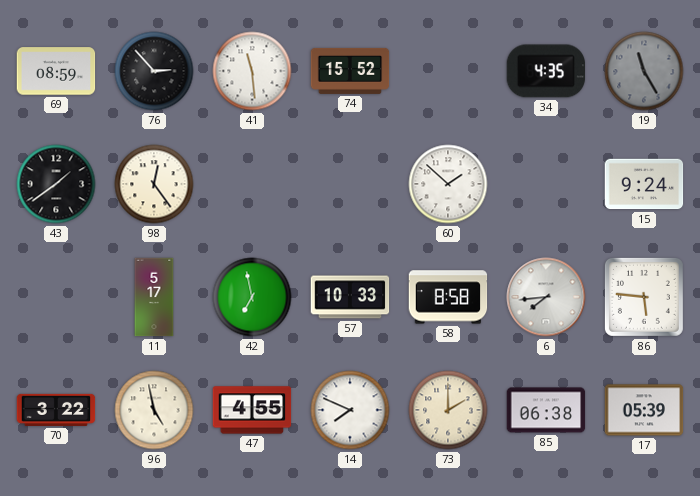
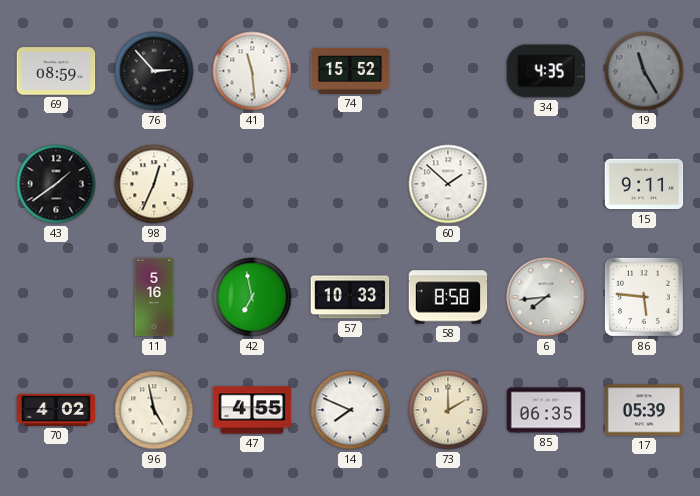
98: 12:24 -> 12:34 (154, 184)
15: 9:24 -> 9:11 (644, 184)
11: 5:17 -> 5:16 (154, 297)
70: 3:22 -> 4:02 (56, 410)
85: 06:38 -> 06:35 (546, 410)
